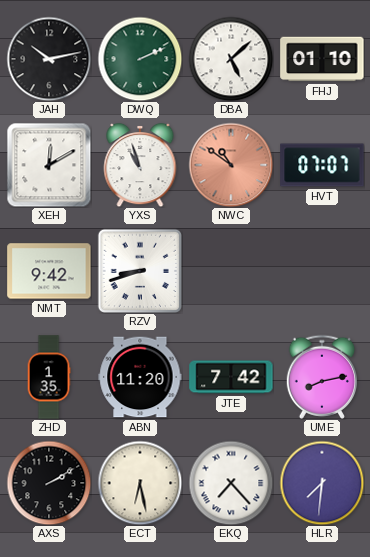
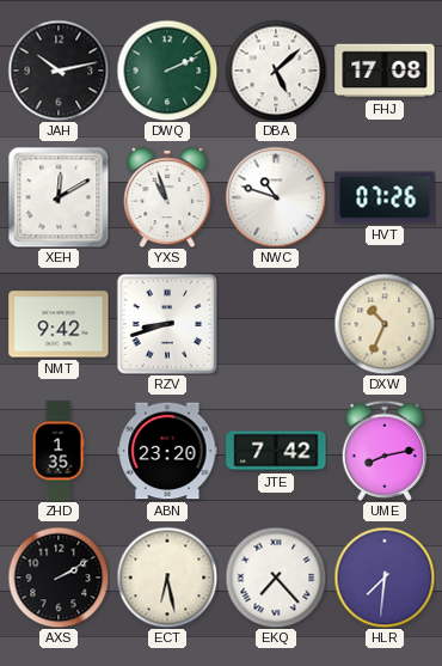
FHJ: 01:10 -> 17:08 (385, 71)
NWC: 10:51 -> 10:48 (276, 197)
NWC dial: salmon -> white (276, 197)
HVT: 07:07 -> 07:26 (385, 197)
DXW: none -> 10:34 (385, 324)
ABN: 11:20 -> 23:20 (167, 451)
